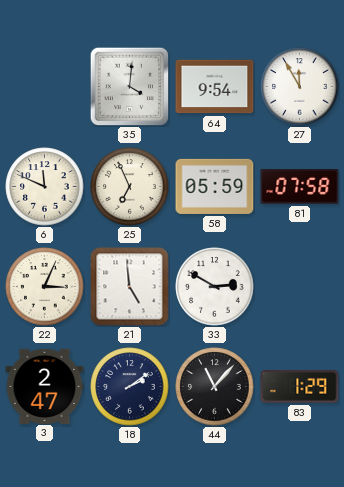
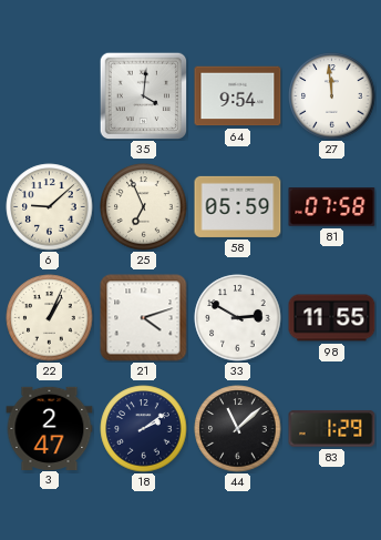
27: 11:55 -> 11:59 (332, 96)
6: 11:49 -> 9:08 (50, 207)
22: 3:04 -> 1:04 (50, 318)
21: 4:59 -> 4:12 (144, 318)
98: none -> 11:55 (332, 318)
44: 11:07 -> 11:08 (238, 429)
